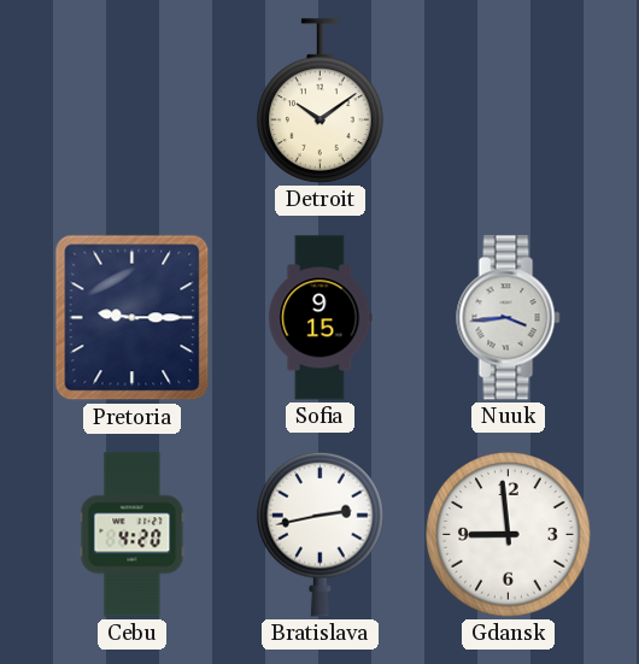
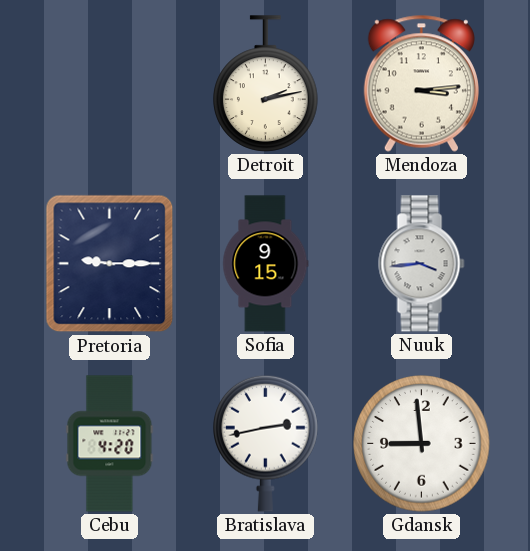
Detroit: 10:09 -> 2:13 (266, 84)
Mendoza: none -> 3:14 (421, 83)
